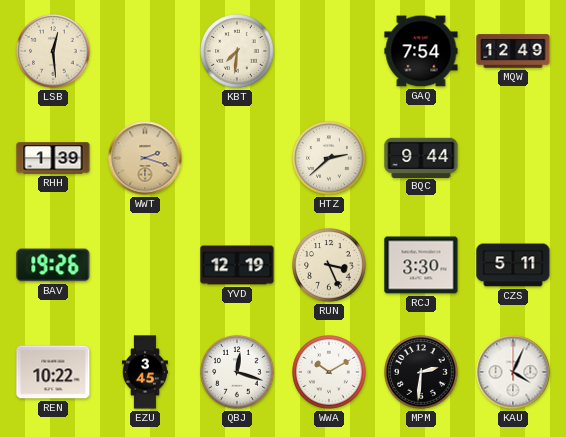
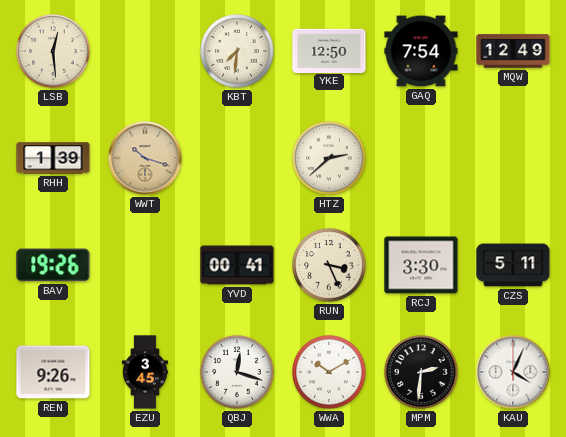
YKE: none -> 12:50 (329, 50)
WWT: 2:18 -> 10:18 (145, 158)
BQC: 9:44 -> none (421, 157)
YVD: 12:19 -> 00:41 (237, 265)
REN: 10:22 -> 9:26 (53, 372)
